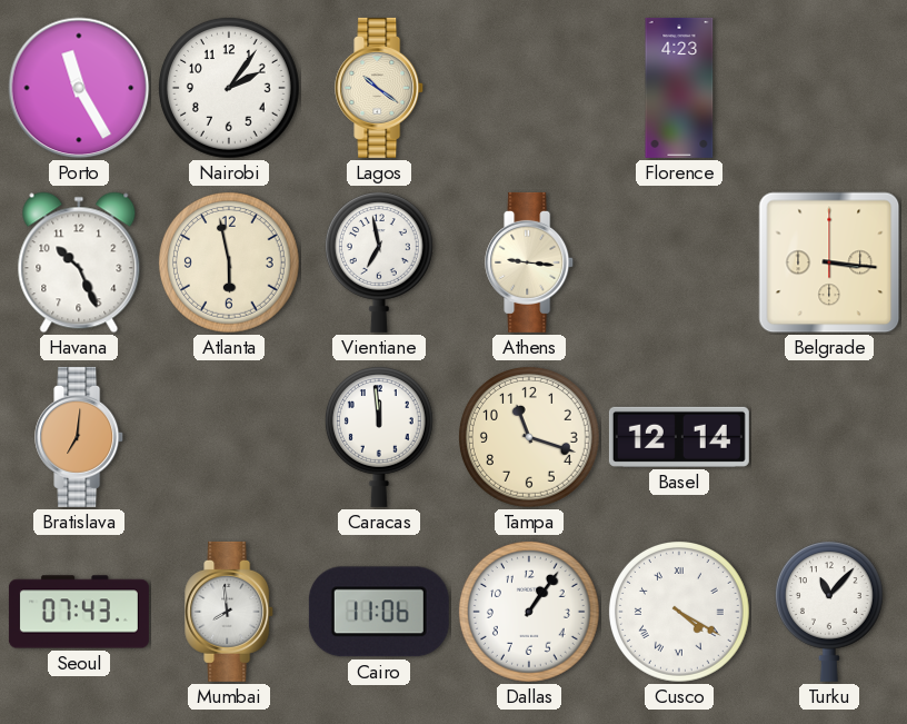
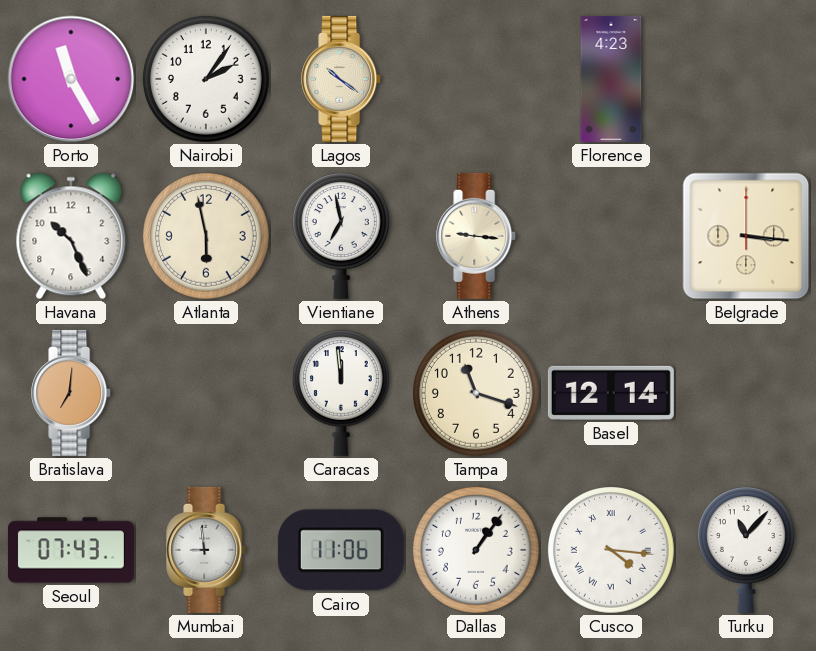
Mumbai: 7:59 -> 8:59 (207, 550)
Cusco: 4:20 -> 4:16 (611, 550)
